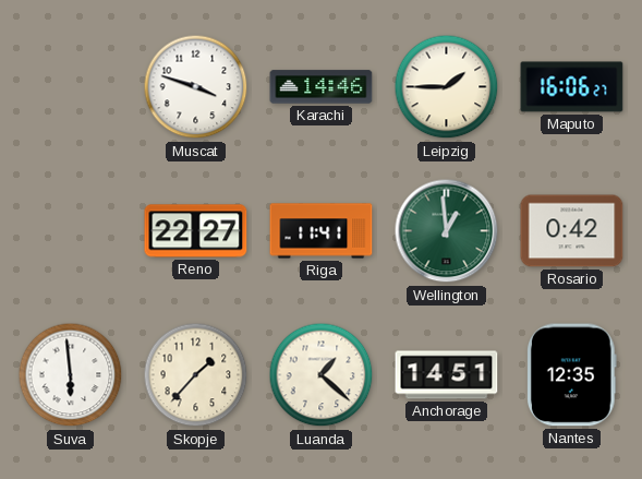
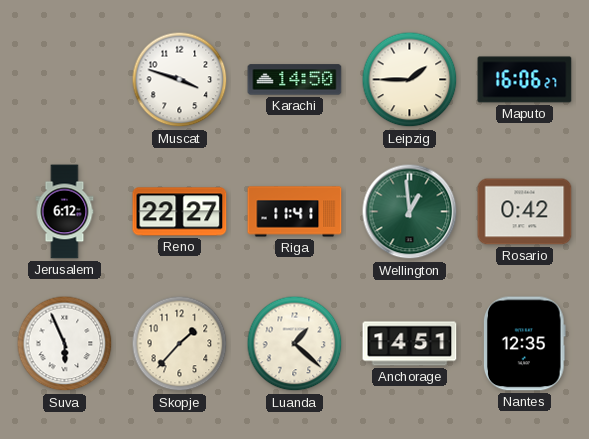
Karachi: 14:46 -> 14:50 (295, 80)
Jerusalem: none -> 6:12 (65, 212)
Suva: 5:59 -> 5:56 (65, 344)
